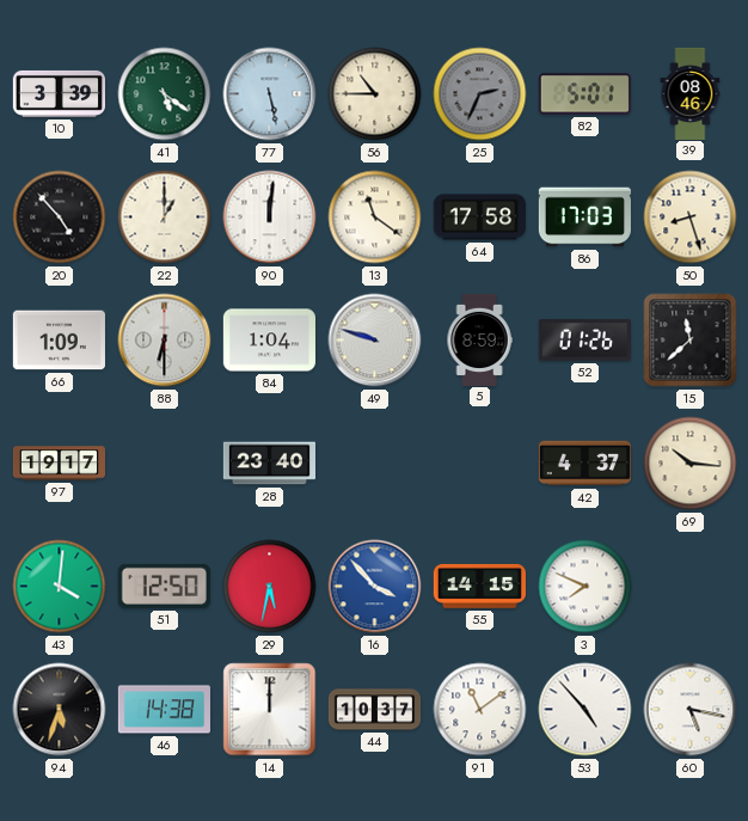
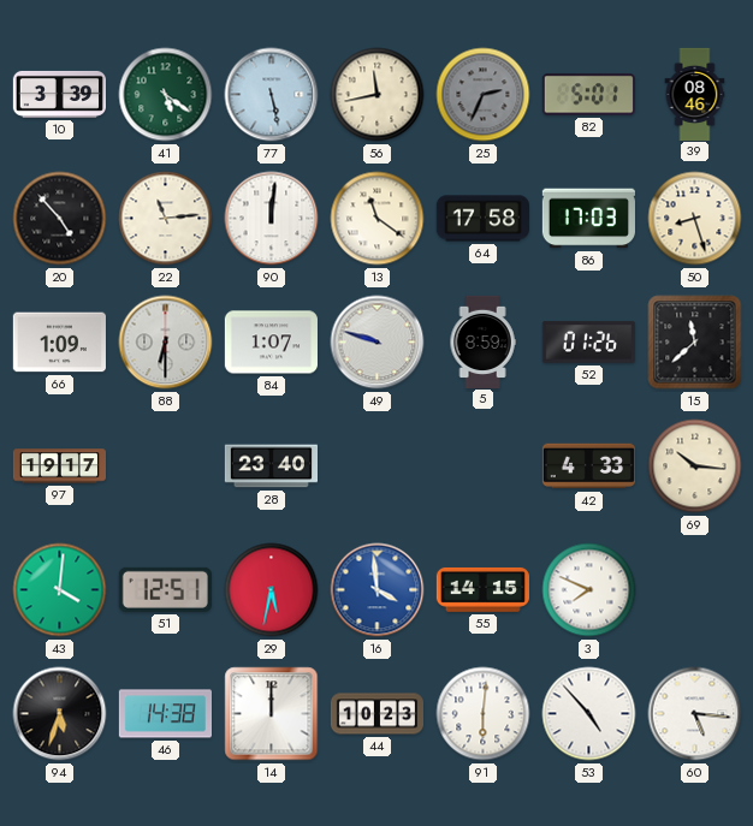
56: 10:45 -> 11:43 (378, 95)
22: 1:00 -> 11:14 (166, 219)
84: 1:04 -> 1:07 (271, 343)
42: 4:37 -> 4:33 (588, 467)
51: 12:50 -> 12:51 (165, 589)
16: 3:53 -> 3:59 (378, 590)
44: 10:37 -> 10:23 (376, 714)
91: 11:09 -> 6:01 (484, 714)
60: 5:17 -> 5:16 (695, 714)
